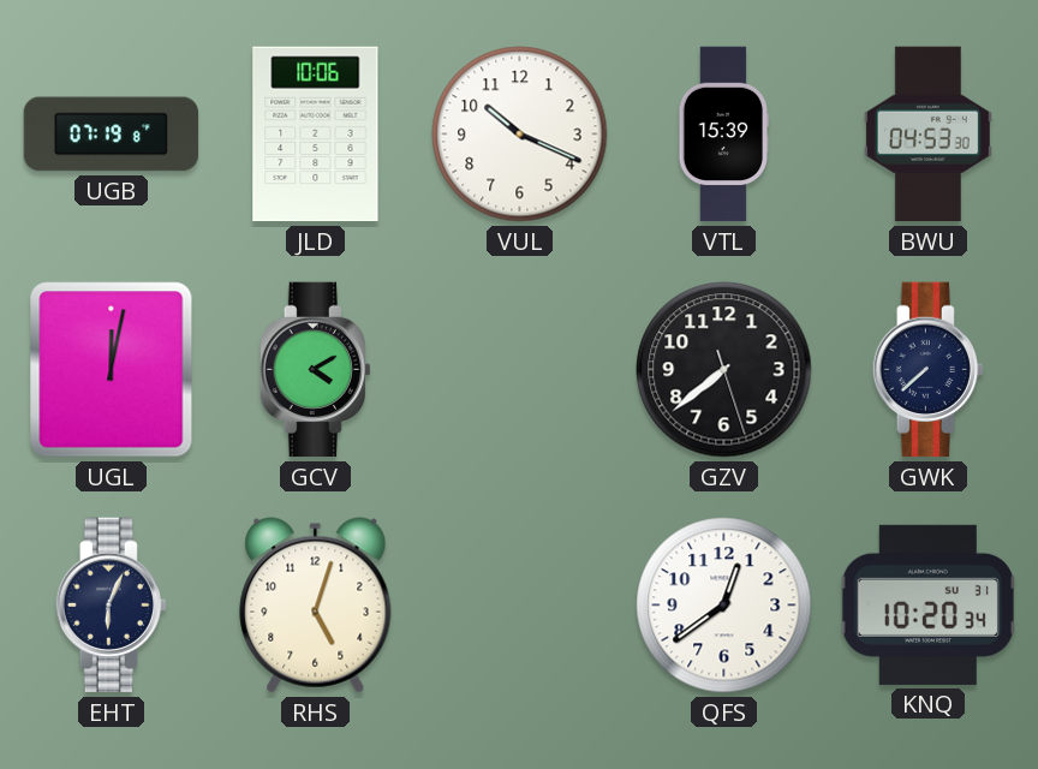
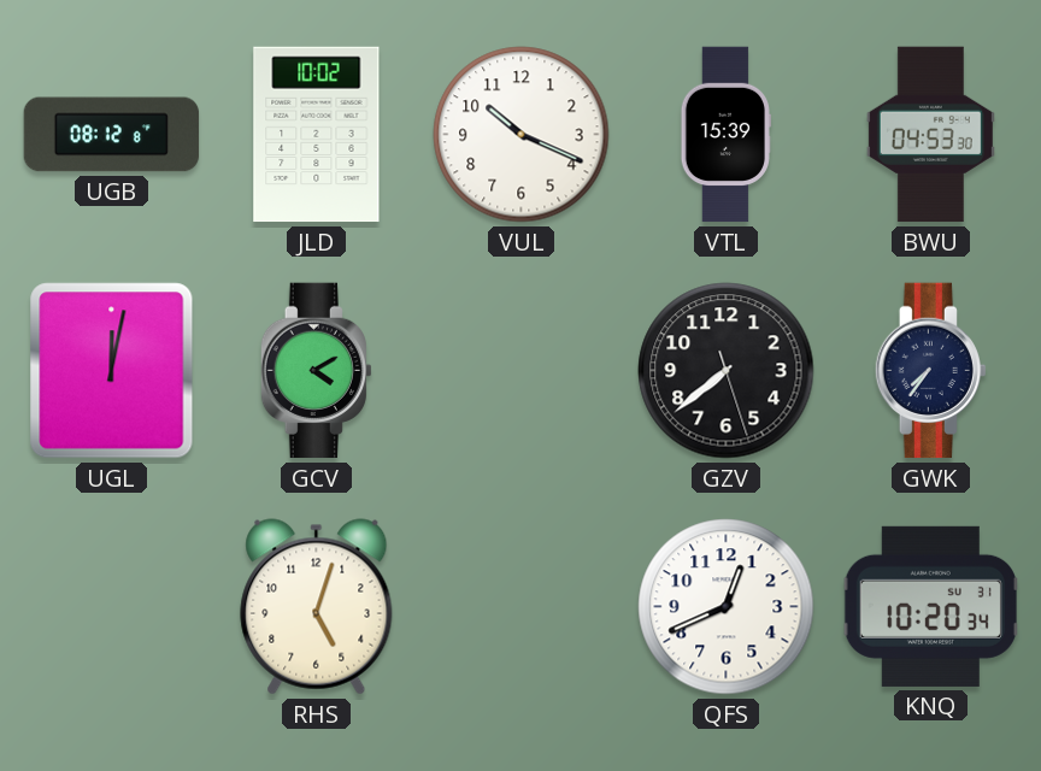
UGB: 07:19 -> 08:12 (112, 135)
JLD: 10:06 -> 10:02 (317, 135)
GWK: 7:38 -> 7:36 (930, 371)
EHT: 6:04 -> none (111, 606)
QFS: 12:39 -> 12:41 (727, 607)
